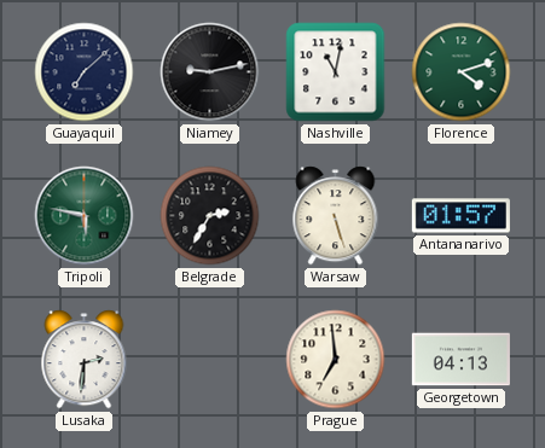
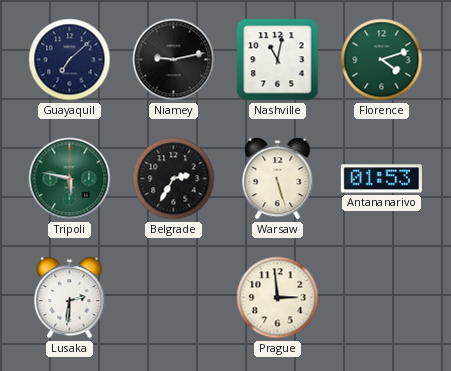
Antananarivo: 01:57 -> 01:53 (381, 179)
Prague: 6:59 -> 2:59 (278, 298)
Georgetown: 04:13 -> none (460, 360)
